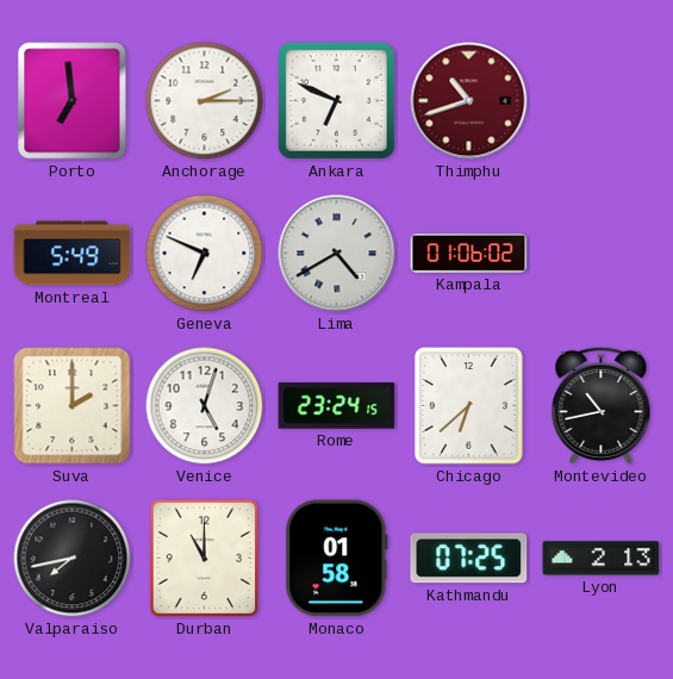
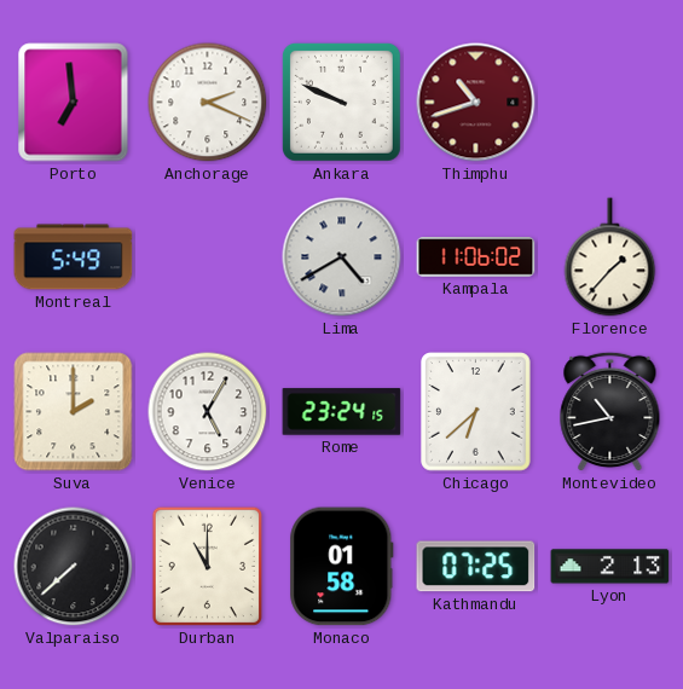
Anchorage: 2:15 -> 2:19 (208, 103)
Ankara: 6:49 -> 9:49 (341, 102)
Geneva: 6:49 -> none (205, 254)
Kampala: 01:06 -> 11:06 (476, 257)
Florence: none -> 1:37 (610, 257)
Venice: 5:03 -> 5:05 (208, 412)
Valparaiso: 7:43 -> 7:38 (74, 567)
